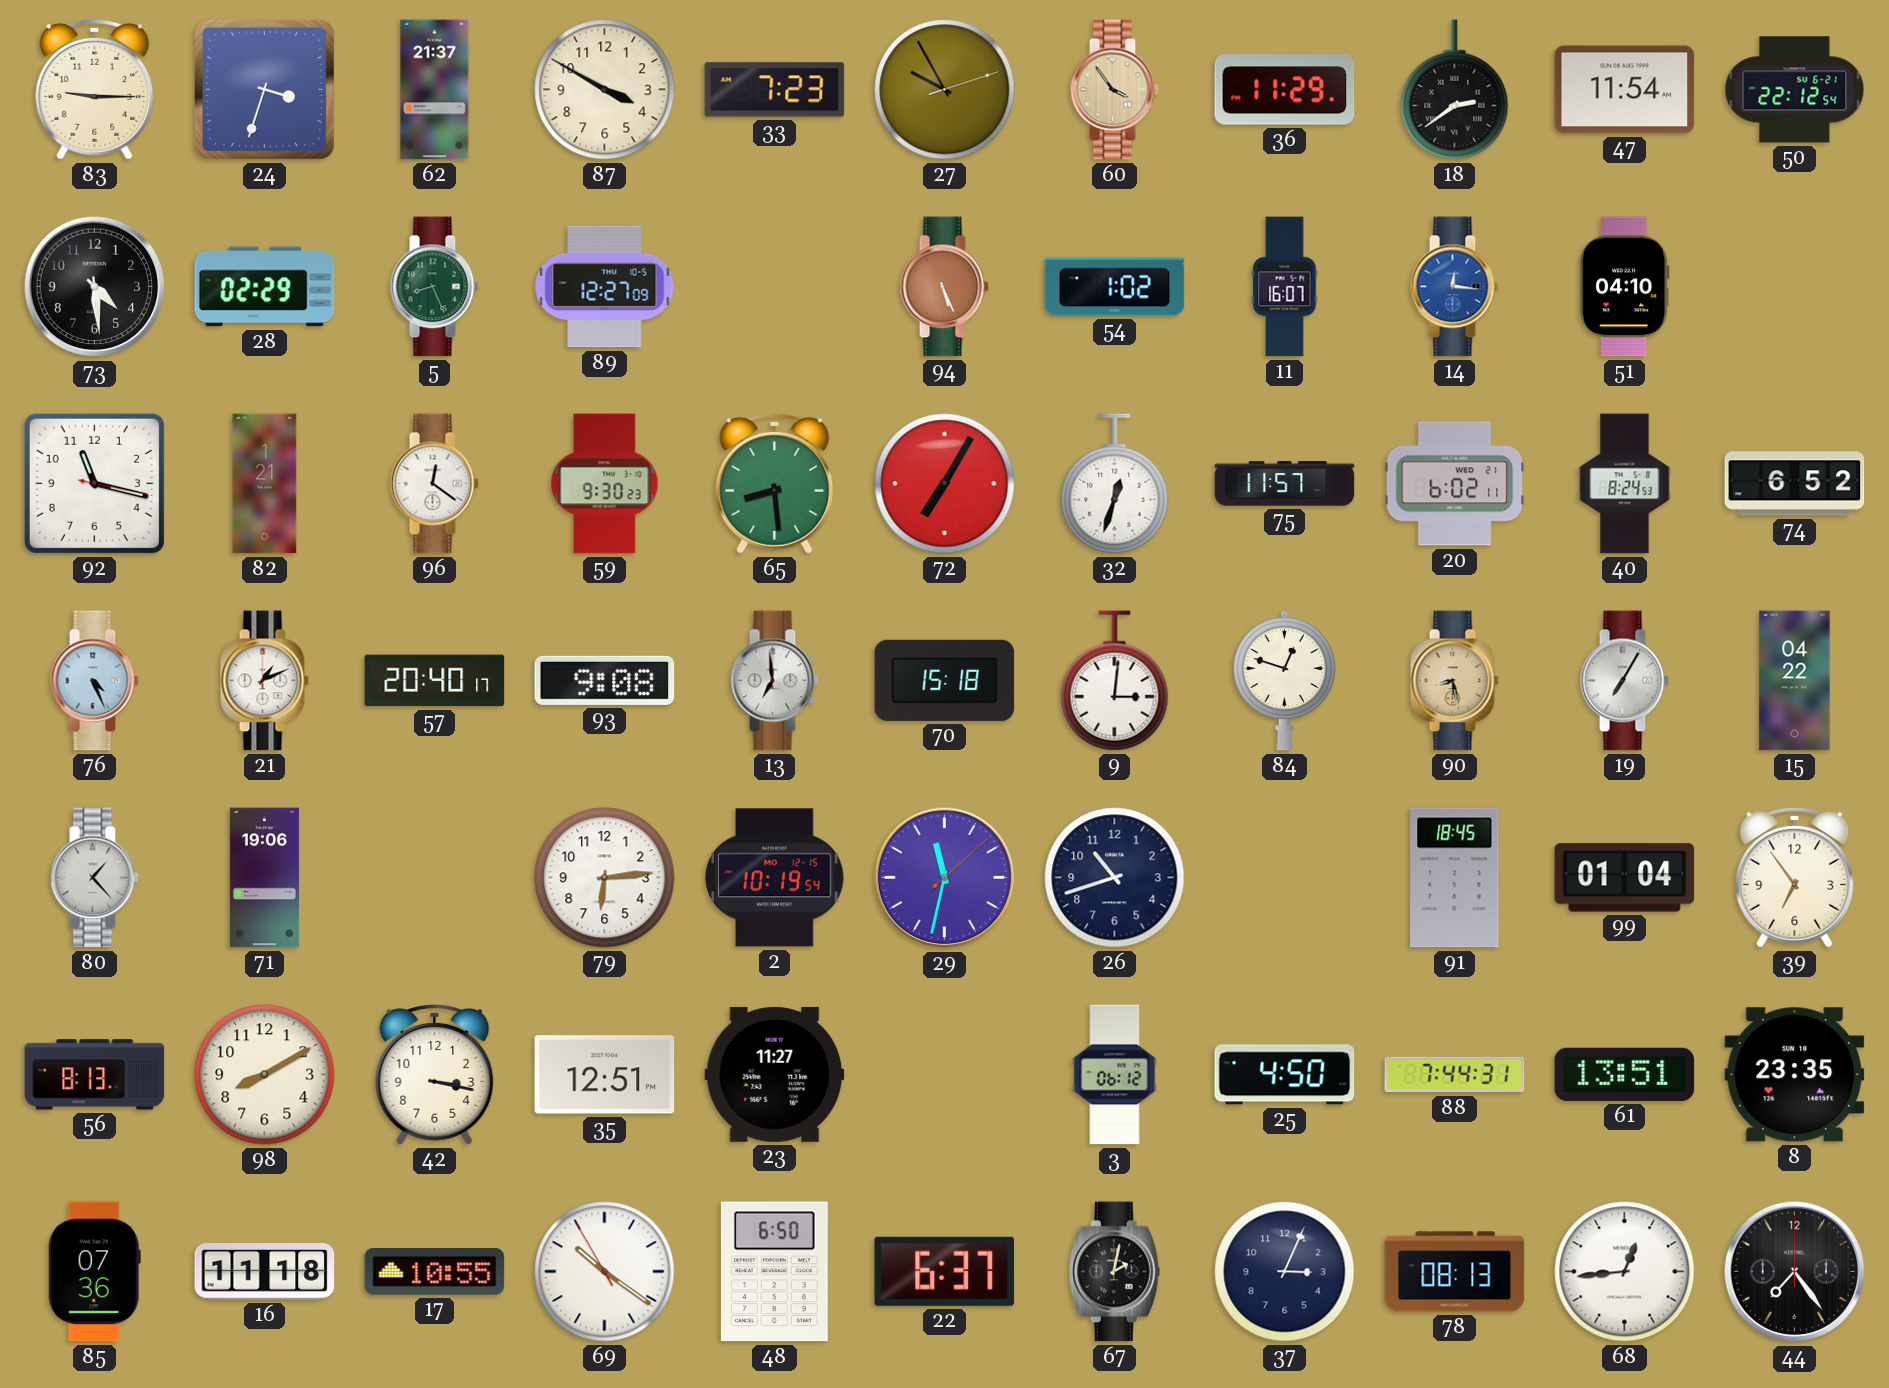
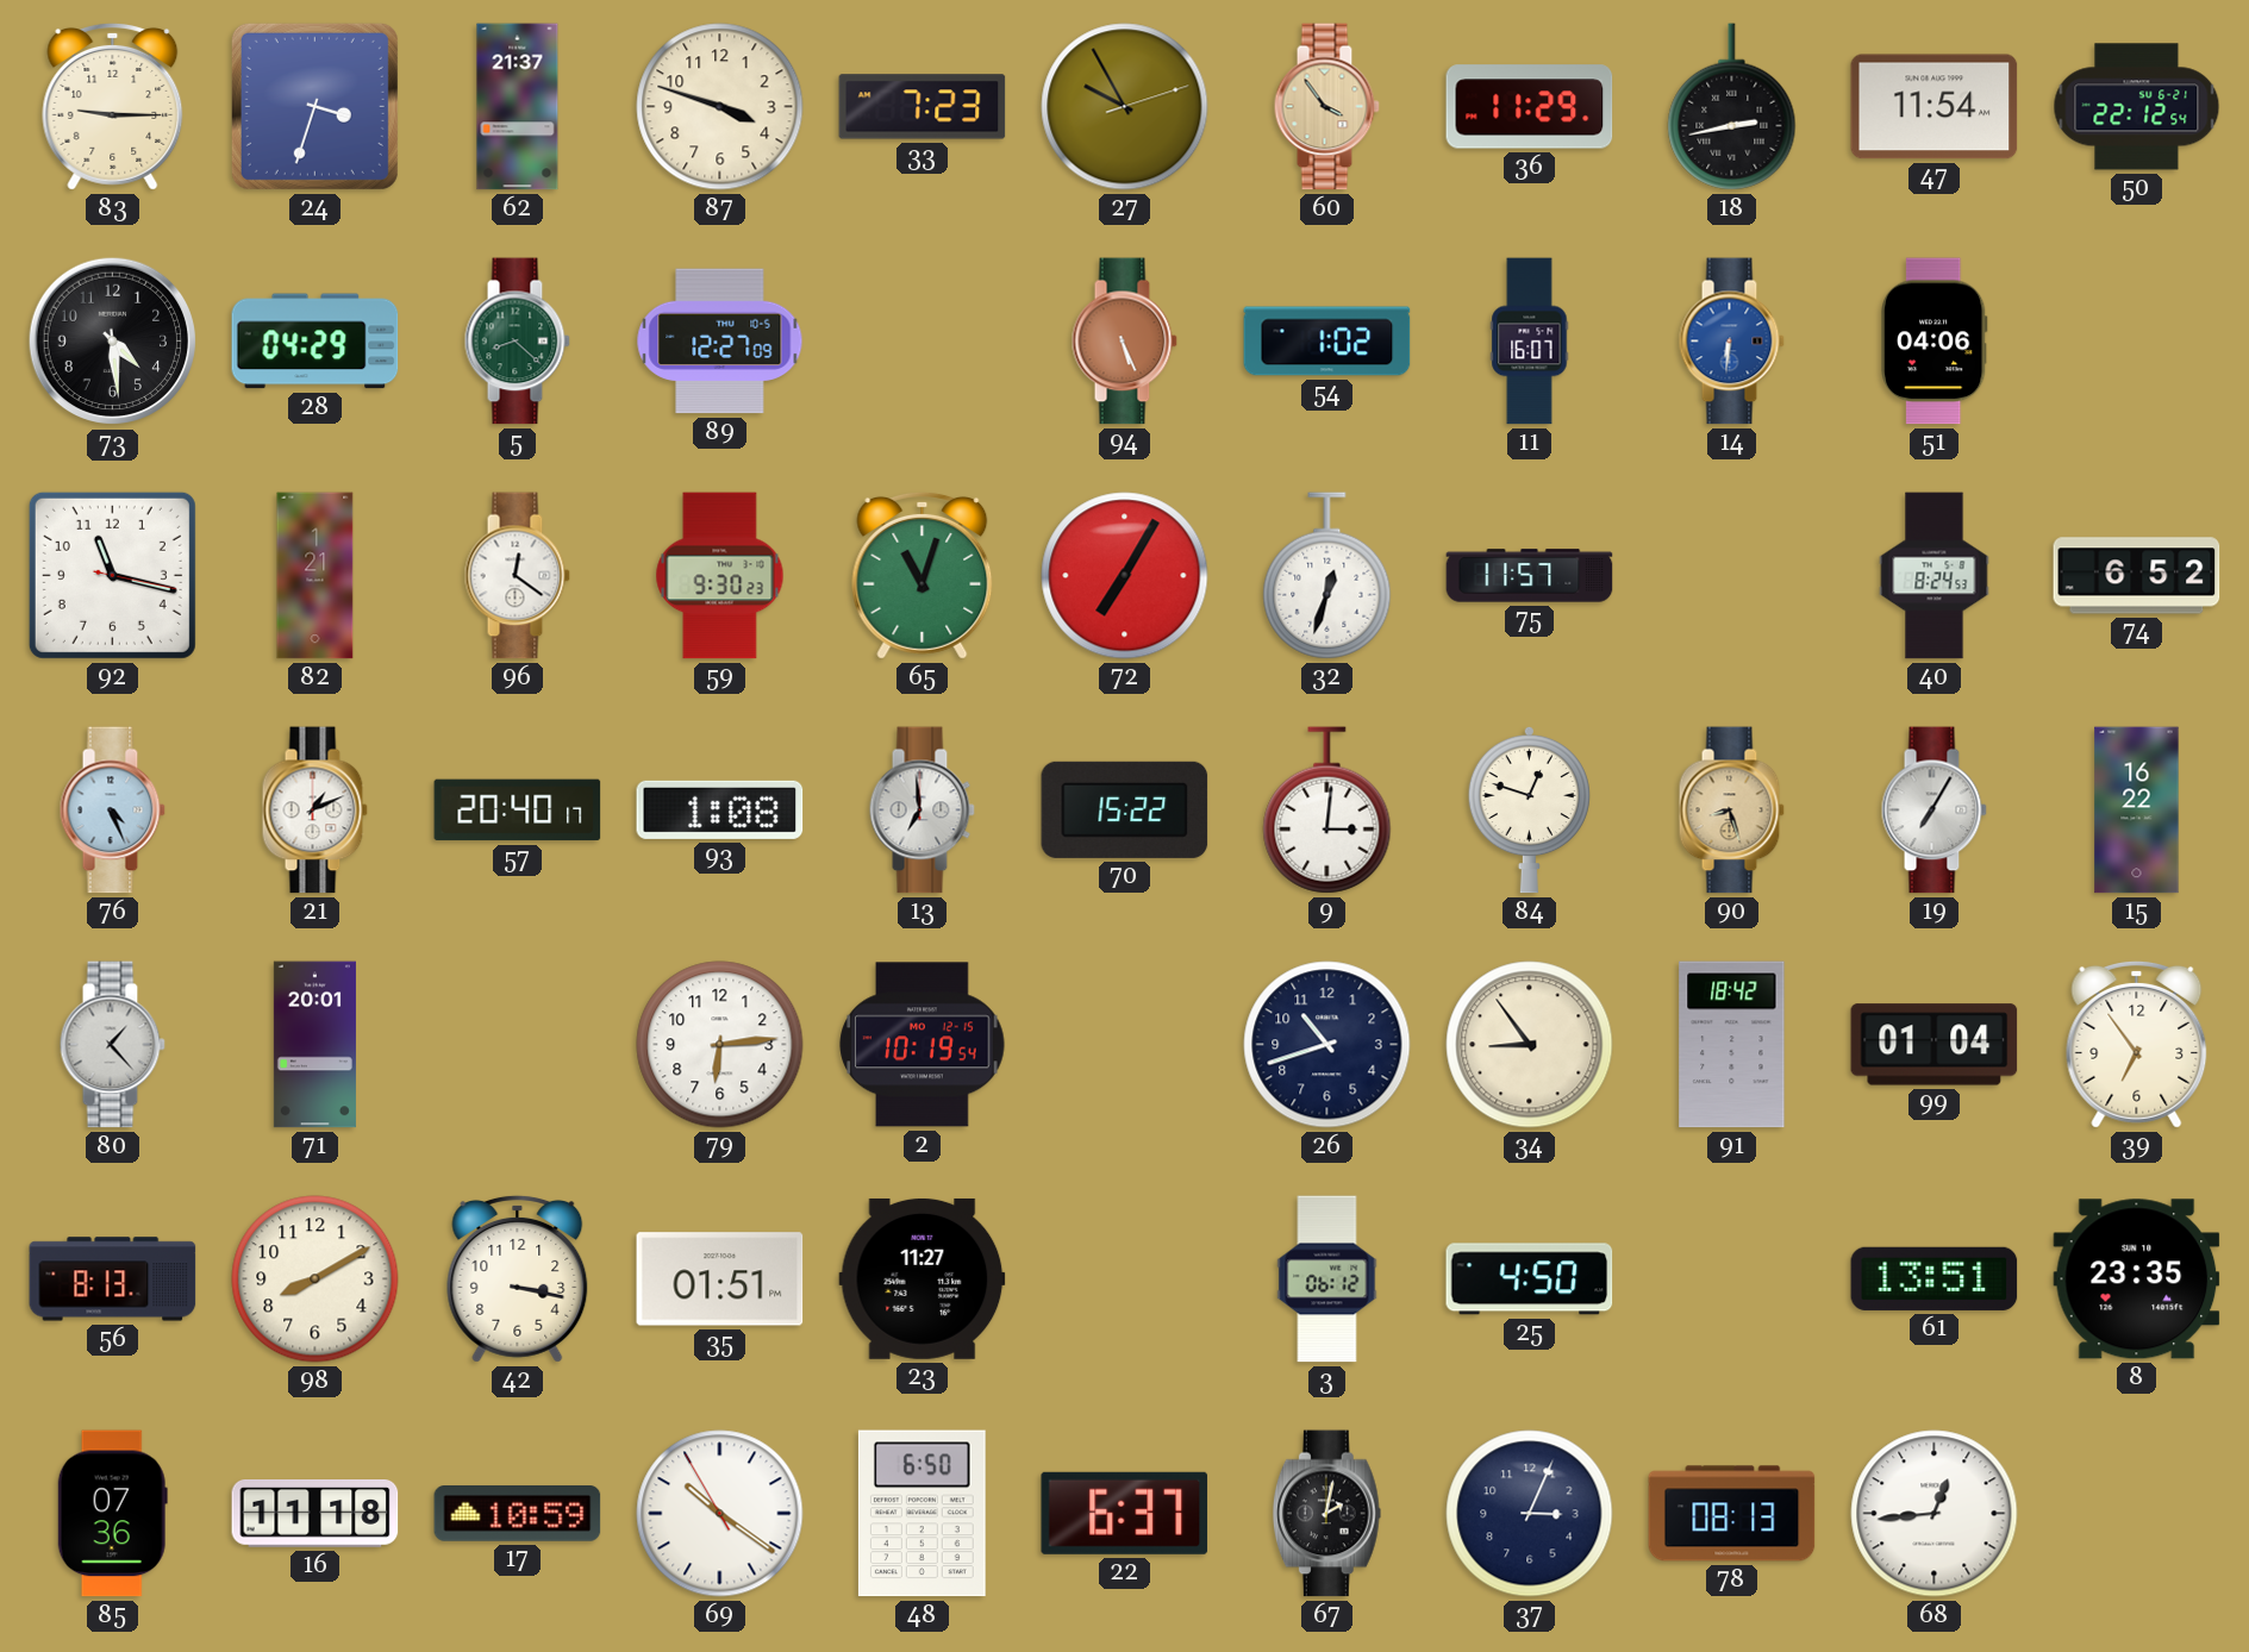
87: 3:50 -> 3:48 (720, 107)
18: 2:39 -> 2:43 (1732, 107)
28: 02:29 -> 04:29 (316, 342)
5: 8:26 -> 8:22 (517, 342)
14: 12:16 -> 6:31 (1731, 342)
51: 04:10 -> 04:06 (1935, 342)
65: 8:29 -> 11:03 (923, 575)
20: 6:02 -> none (1455, 484)
93: 9:08 -> 1:08 (720, 809)
70: 15:18 -> 15:22 (1125, 809)
90: 8:28 -> 8:27 (1731, 811)
15: 04:22 -> 16:22 (2137, 811)
71: 19:06 -> 20:01 (314, 1045)
29: 11:32 -> none (945, 878)
34: none -> 8:54 (1530, 1045)
91: 18:45 -> 18:42 (1732, 1045)
35: 12:51 -> 01:51 (720, 1279)
88: 7:44 -> none (1455, 1075)
17: 10:55 -> 10:59 (518, 1514)
44: 7:24 -> none (1795, 1272)
